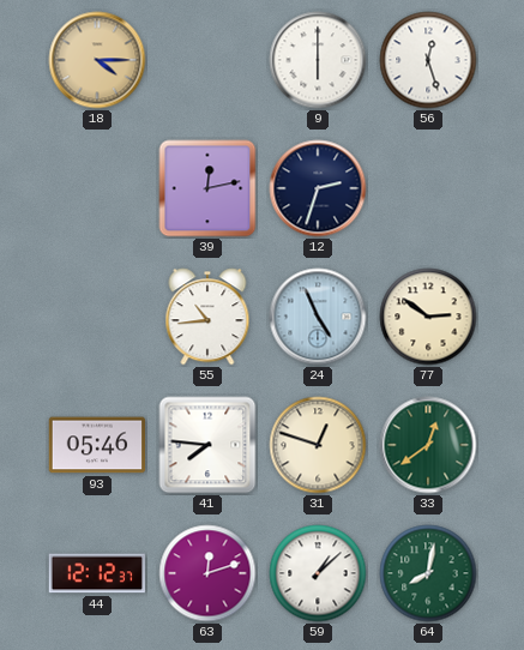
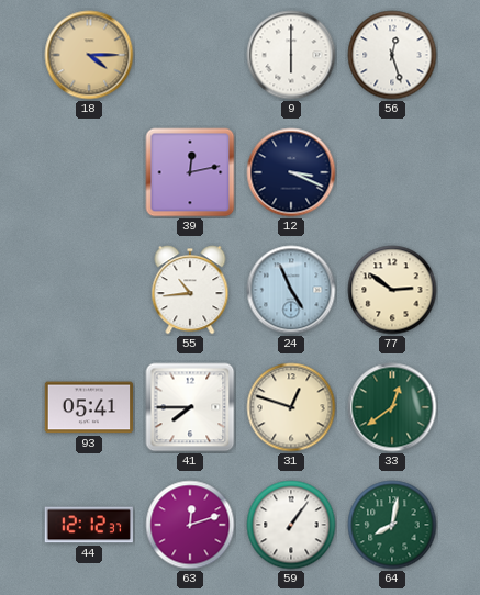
12: 2:33 -> 3:19 (291, 172)
93: 05:46 -> 05:41 (89, 407)
41: 7:46 -> 7:45 (190, 407)
59: 1:08 -> 1:06 (291, 525)
